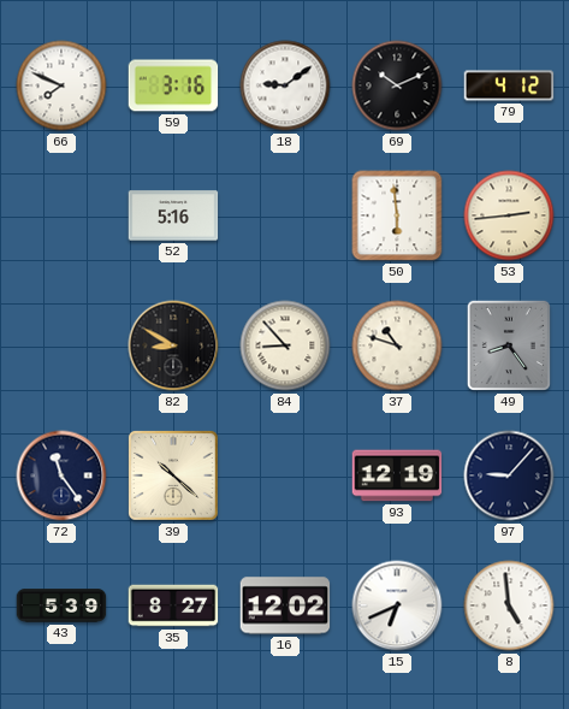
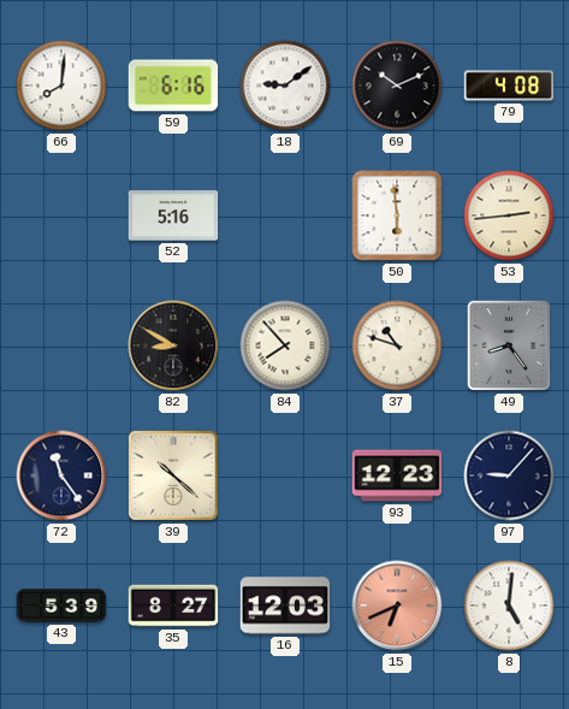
66: 7:49 -> 8:01 (61, 85)
59: 3:16 -> 6:16 (173, 85)
79: 4:12 -> 4:08 (509, 85)
84: 8:53 -> 7:53 (285, 345)
93: 12:19 -> 12:23 (397, 475)
16: 12:02 -> 12:03 (285, 605)
15 dial: white -> salmon (397, 605)
8: 4:59 -> 5:01 (509, 605)
